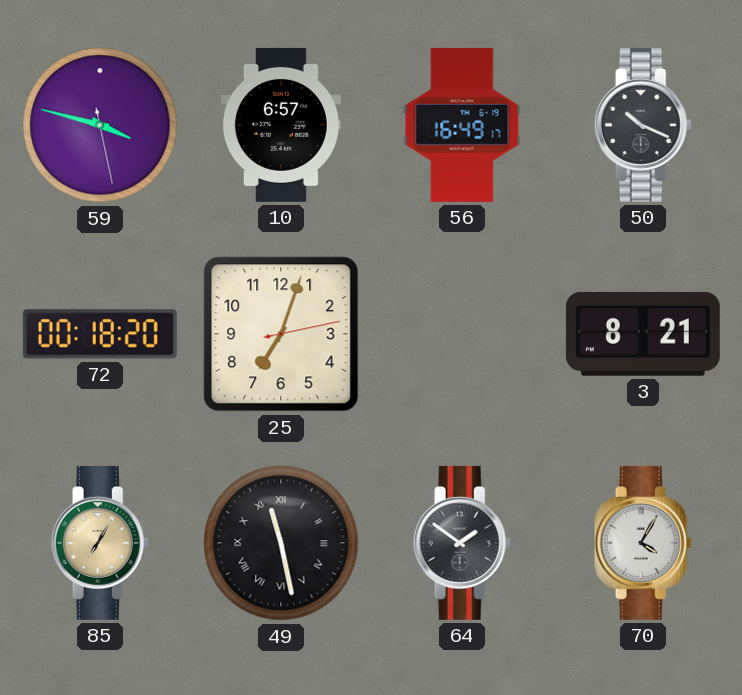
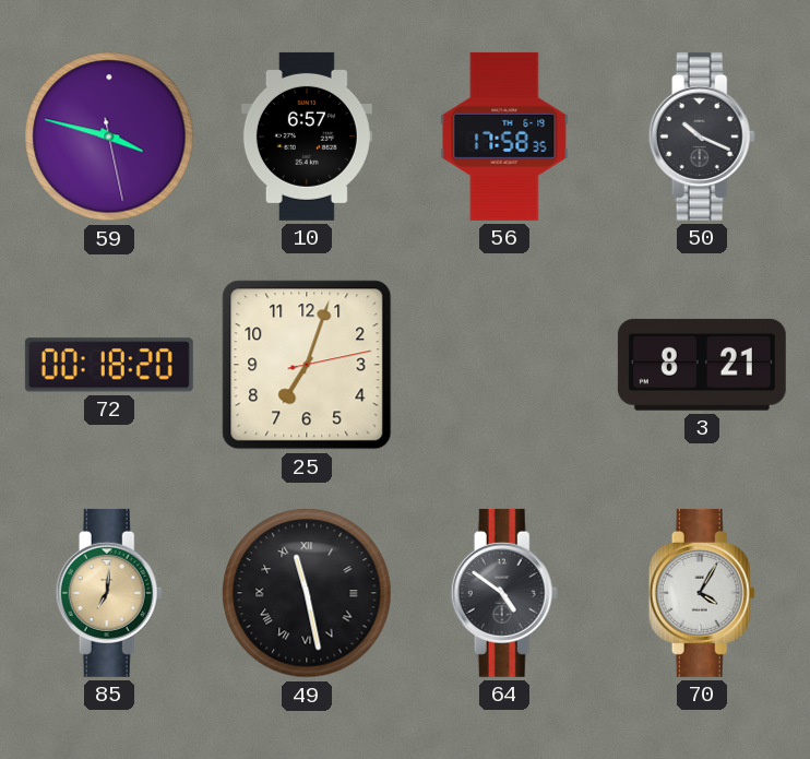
56: 16:49 -> 17:58 (504, 137)
85: 7:05 -> 7:01 (109, 593)
64: 1:51 -> 4:51 (504, 593)
